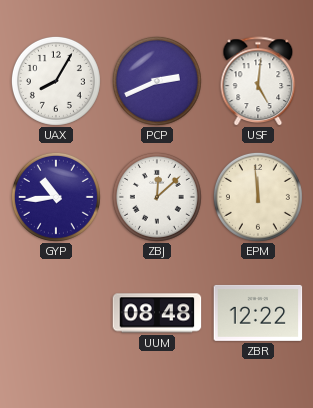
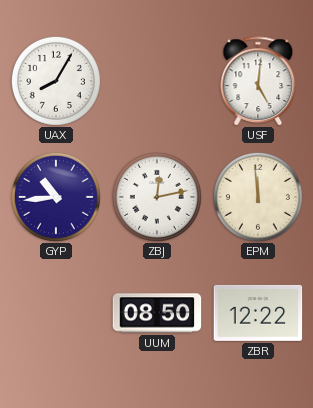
PCP: 2:41 -> none (157, 81)
ZBJ: 12:08 -> 12:13 (157, 197)
UUM: 08:48 -> 08:50 (157, 313)
